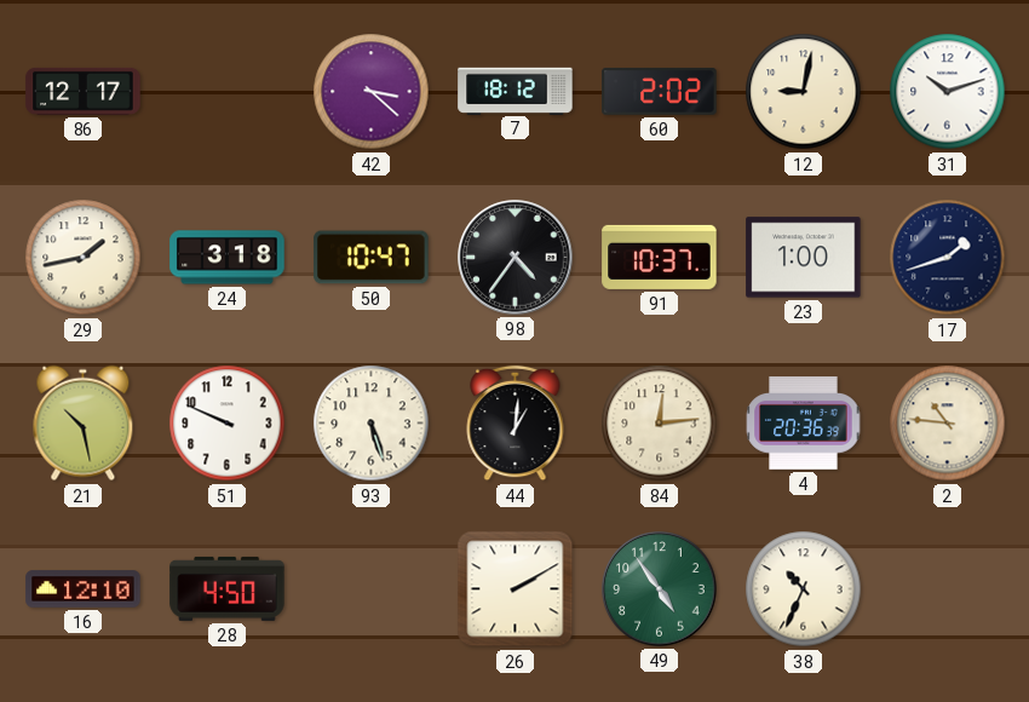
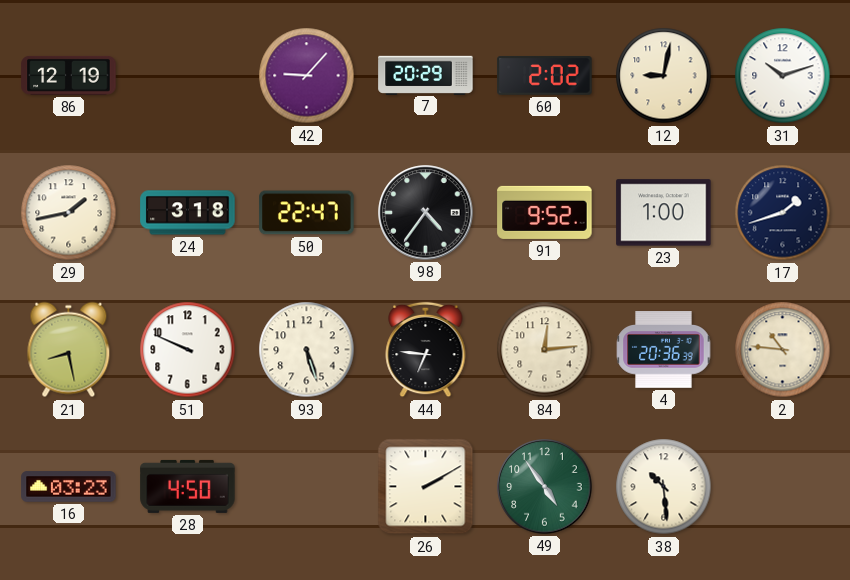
86: 12:17 -> 12:19 (69, 75)
42: 3:22 -> 9:07 (307, 76)
7: 18:12 -> 20:29 (426, 75)
50: 10:47 -> 22:47 (307, 213)
91: 10:37 -> 9:52 (545, 212)
21: 10:28 -> 8:28 (69, 350)
44: 1:01 -> 6:46 (426, 350)
16: 12:10 -> 03:23 (69, 487)
38: 10:34 -> 10:29 (664, 487)
